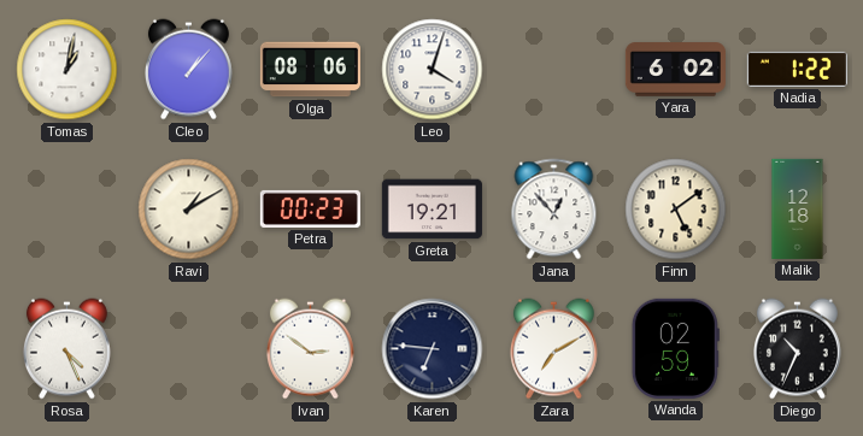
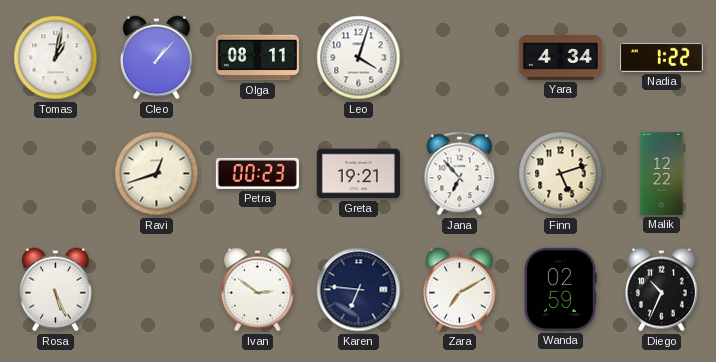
Olga: 08:06 -> 08:11 (257, 58)
Yara: 6:02 -> 4:34 (560, 58)
Ravi: 1:10 -> 12:42 (157, 174)
Jana: 12:53 -> 6:53 (460, 174)
Finn: 5:09 -> 5:12 (561, 174)
Malik: 12:18 -> 12:22 (662, 173)
Rosa: 4:26 -> 5:26 (55, 290)
